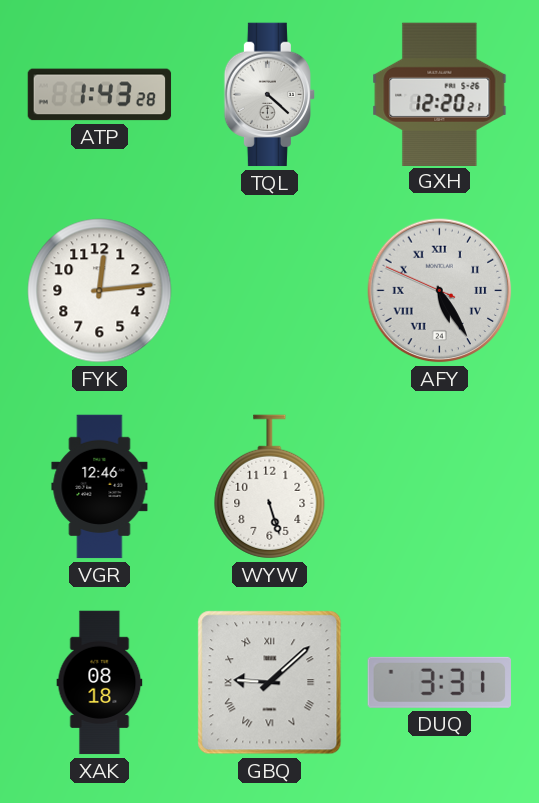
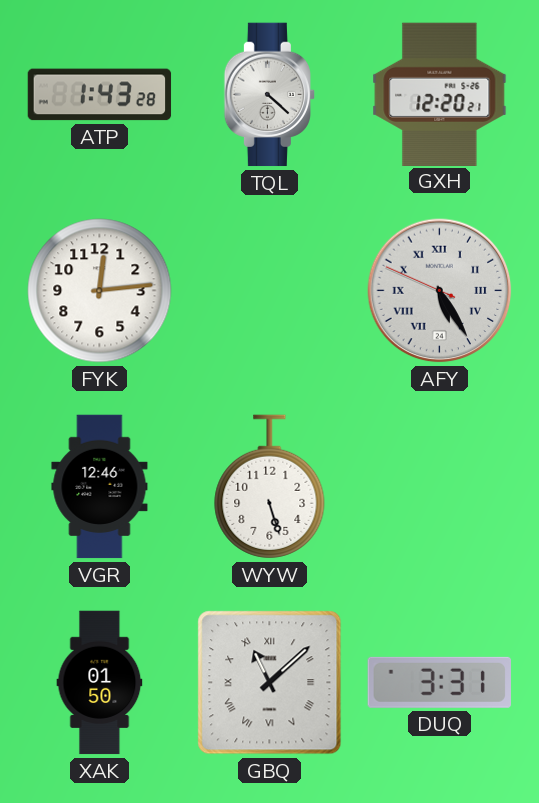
XAK: 08:18 -> 01:50 (100, 683)
GBQ: 9:08 -> 11:08 (270, 683)
